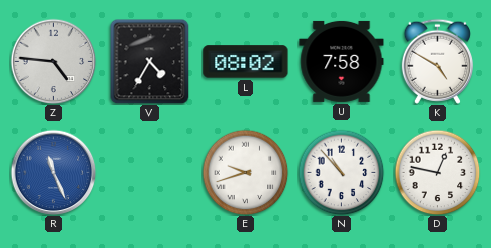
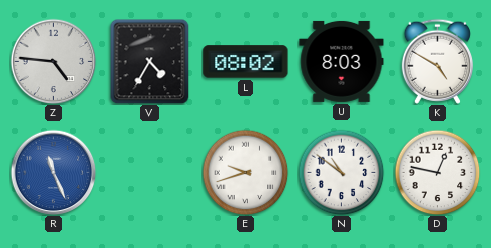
U: 7:58 -> 8:03 (342, 61)
N: 10:53 -> 10:51 (341, 172)
